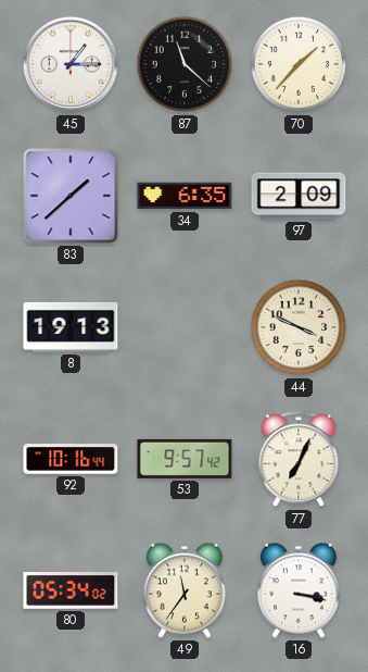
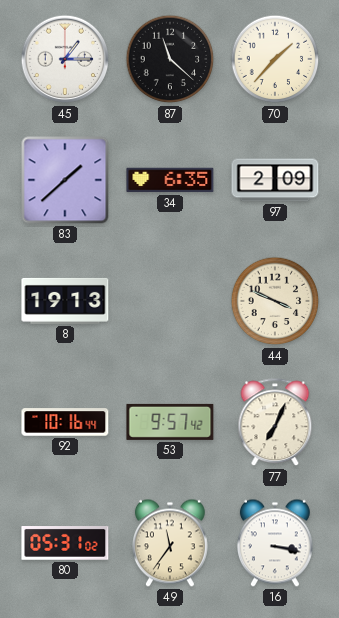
80: 05:34 -> 05:31 (65, 544)
